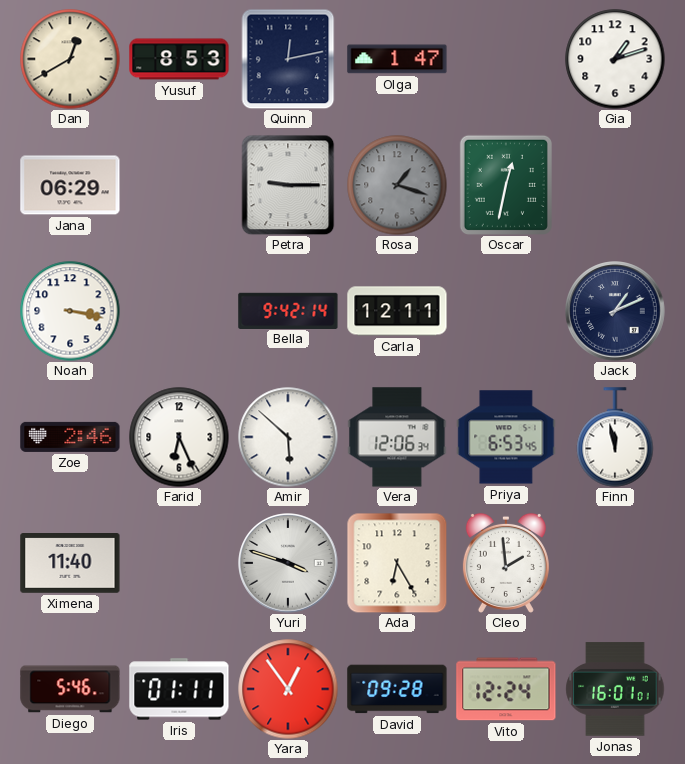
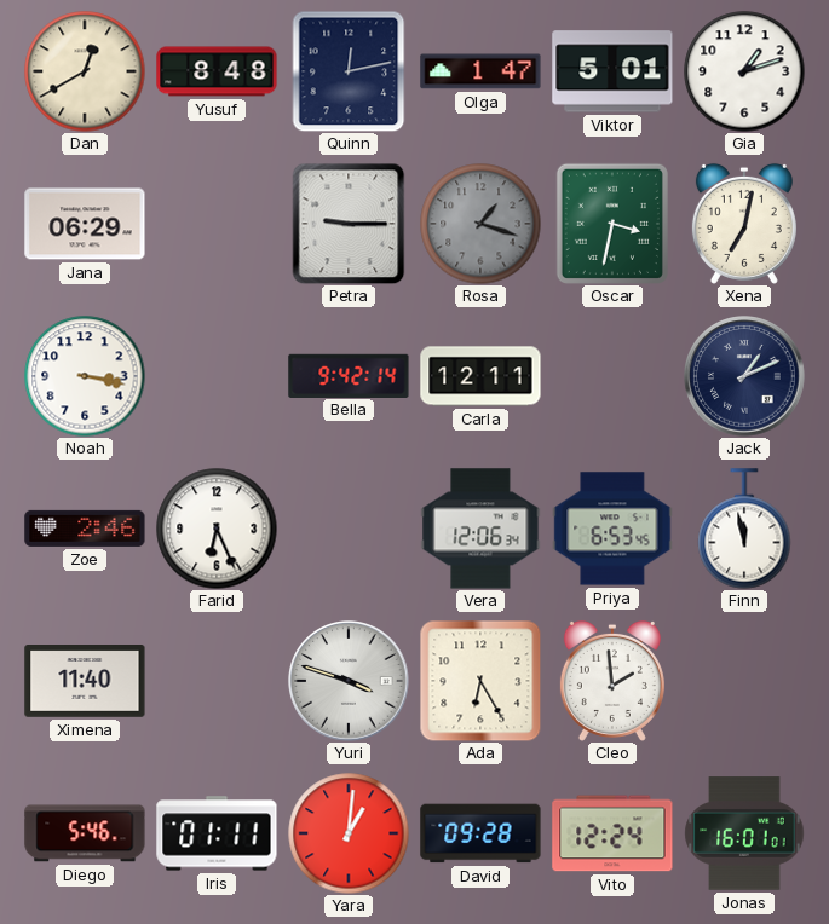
Yusuf: 8:53 -> 8:48 (217, 71)
Viktor: none -> 5:01 (612, 71)
Oscar: 12:32 -> 3:32 (612, 224)
Xena: none -> 7:02 (744, 224)
Amir: 5:52 -> none (288, 437)
Yara: 12:54 -> 1:01 (349, 833)
